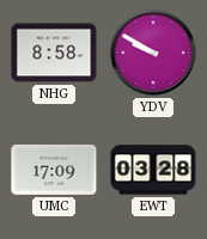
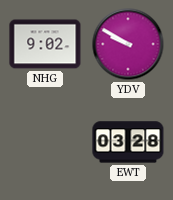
NHG: 8:58 -> 9:02 (45, 44)
UMC: 17:09 -> none (54, 170)
